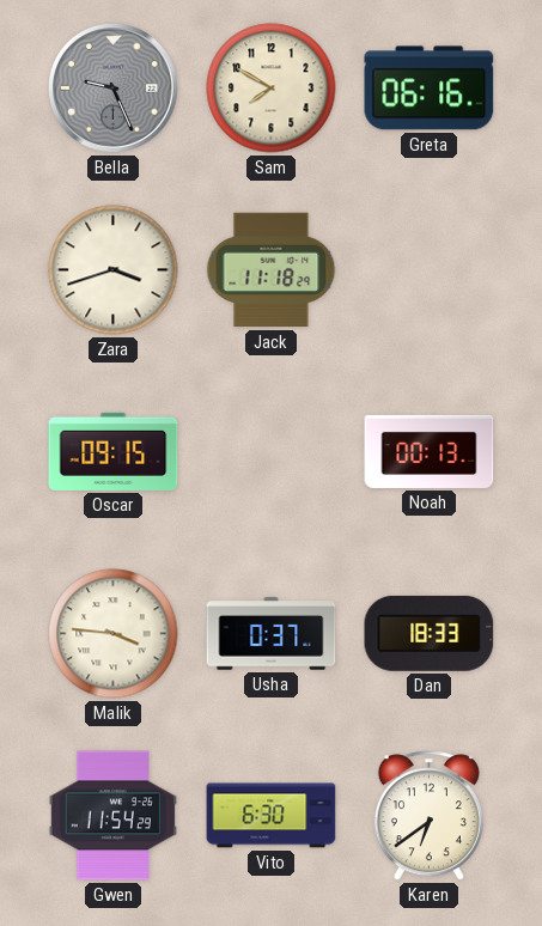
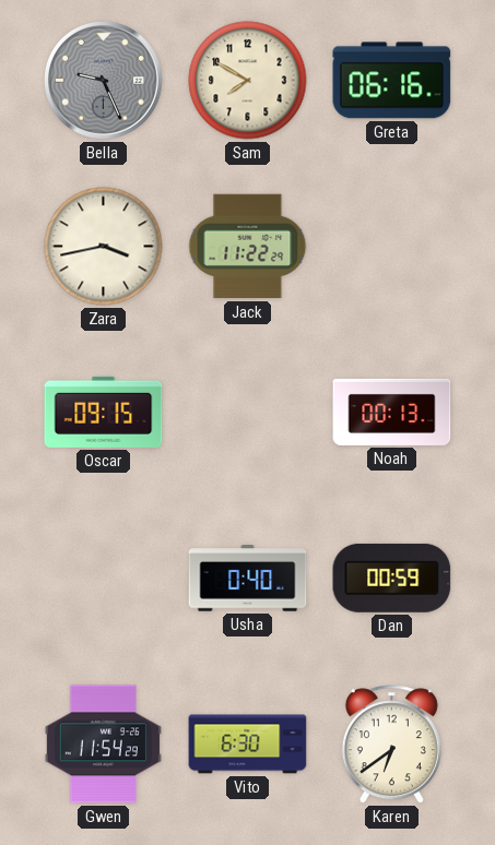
Zara: 3:42 -> 3:43 (104, 247)
Jack: 11:18 -> 11:22 (248, 247)
Malik: 3:46 -> none (114, 634)
Usha: 0:37 -> 0:40 (248, 579)
Dan: 18:33 -> 00:59 (392, 578)
